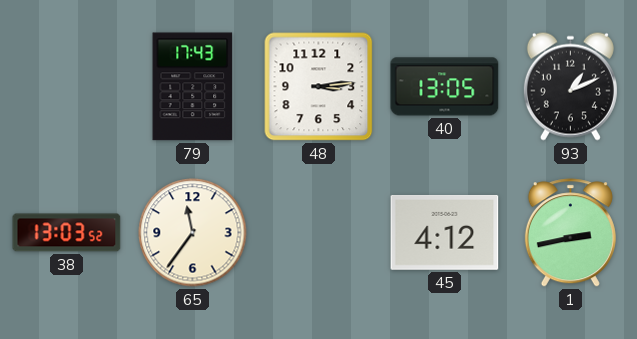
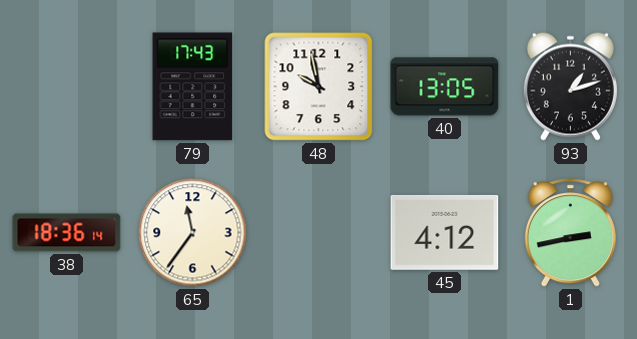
48: 3:14 -> 9:58 (319, 87)
93: 1:11 -> 1:12 (570, 86)
38: 13:03 -> 18:36 (67, 233)
